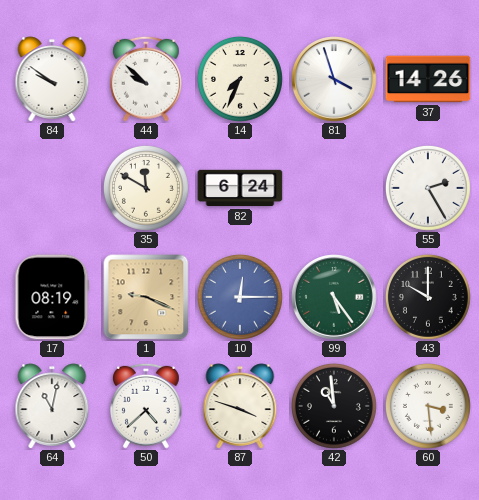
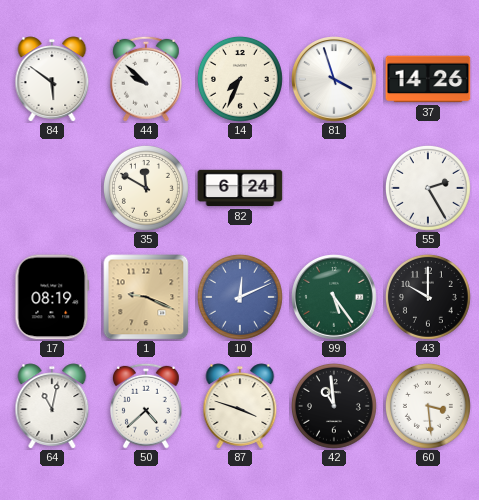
84: 9:51 -> 5:51 (52, 79)
10: 12:15 -> 12:11 (240, 297)
